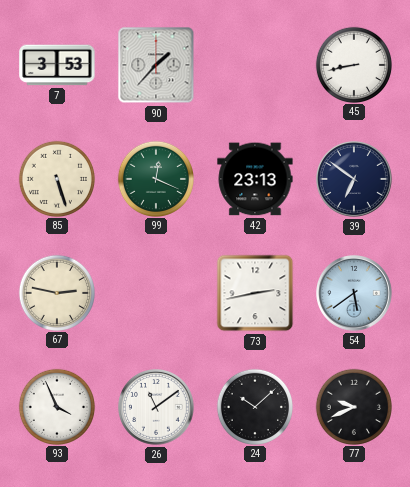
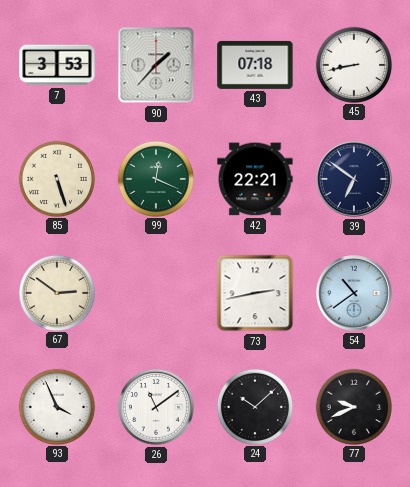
43: none -> 07:18 (255, 65)
42: 23:13 -> 22:21 (255, 179)
67: 2:47 -> 2:51 (56, 292)
54: 5:39 -> 10:39 (355, 294)
